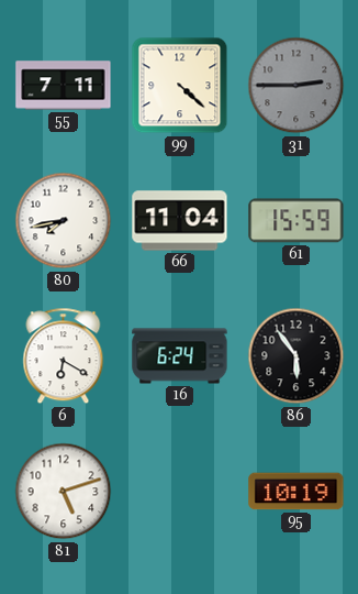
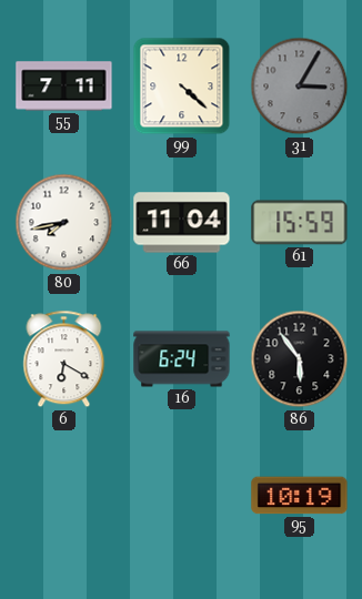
31: 2:45 -> 3:05 (300, 87)
81: 5:12 -> none (64, 492)
